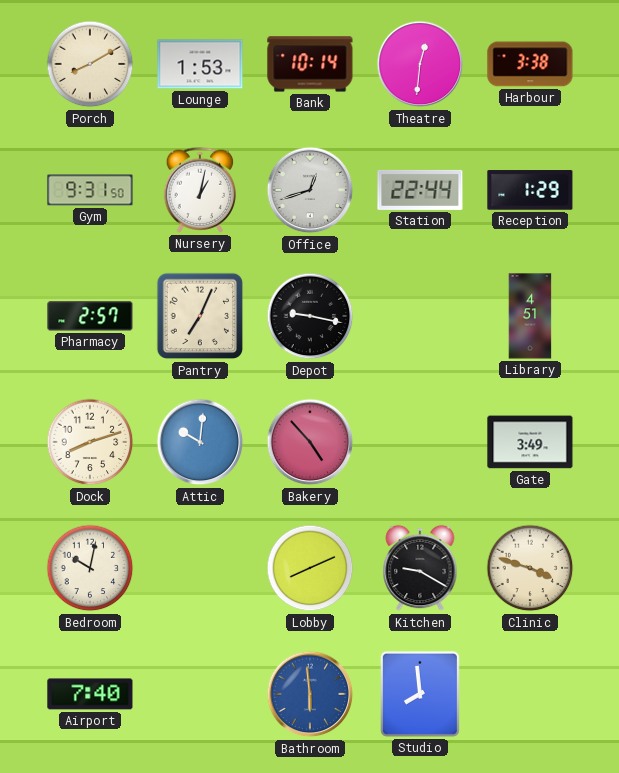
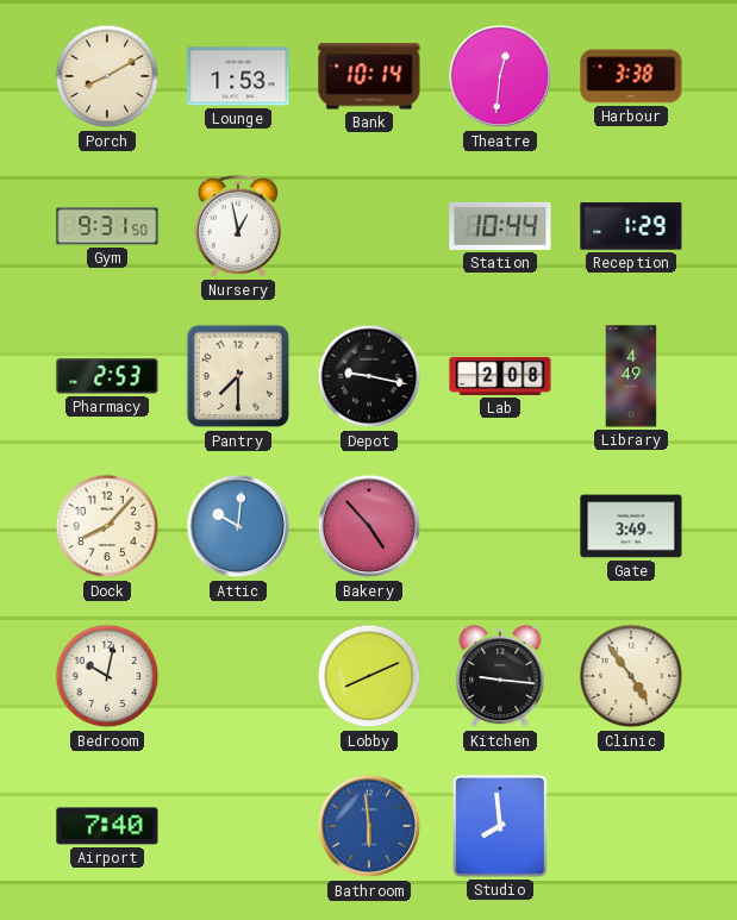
Nursery: 1:02 -> 12:58 (238, 226)
Office: 12:42 -> none (310, 190)
Station: 22:44 -> 10:44 (500, 226)
Pharmacy: 2:57 -> 2:53 (107, 376)
Pantry: 7:04 -> 7:30 (238, 376)
Lab: none -> 2:08 (500, 376)
Library: 4:51 -> 4:49 (631, 376)
Dock: 8:12 -> 8:07 (107, 526)
Kitchen: 9:20 -> 9:16 (500, 676)
Clinic: 3:48 -> 4:54 (631, 676)
